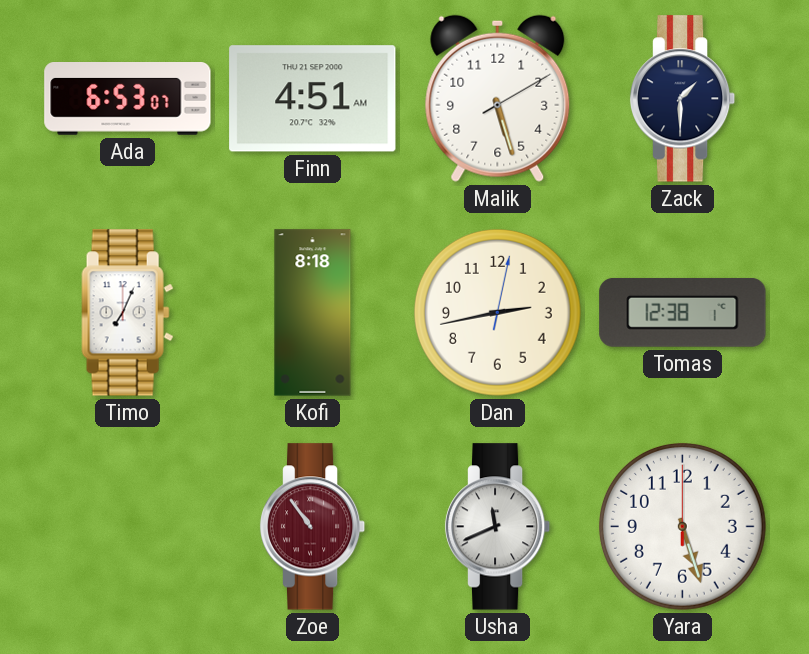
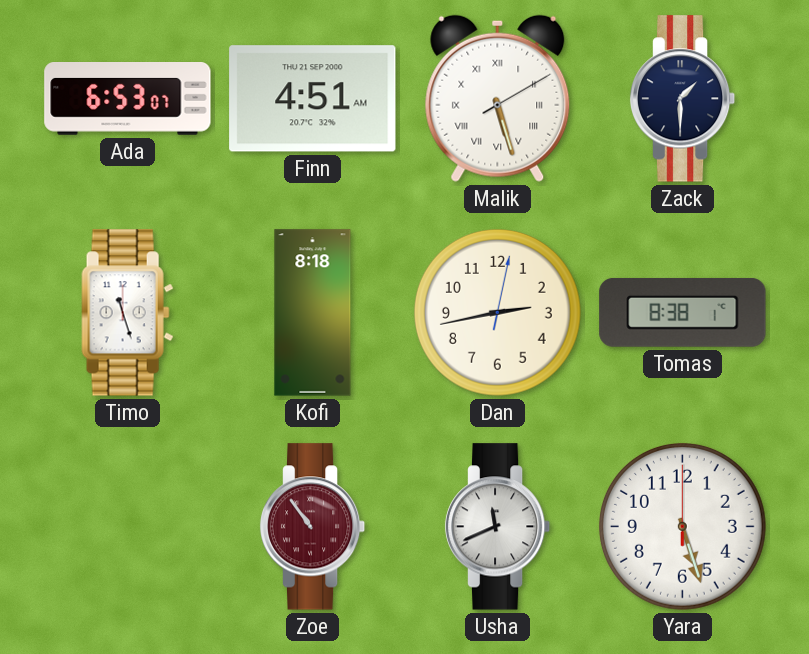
Malik numerals: Arabic -> Roman (498, 98)
Timo: 7:04 -> 11:27 (128, 313)
Tomas: 12:38 -> 8:38 (683, 312)
